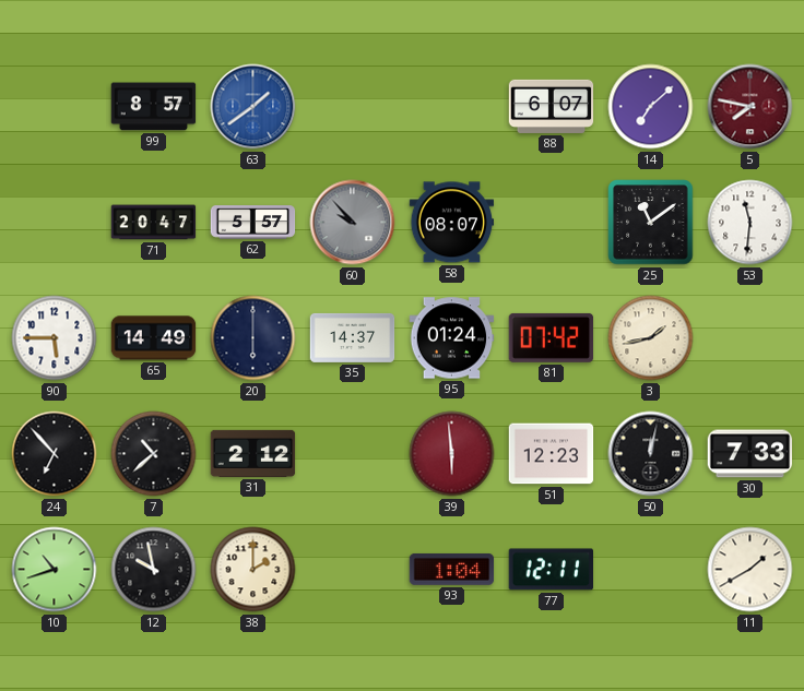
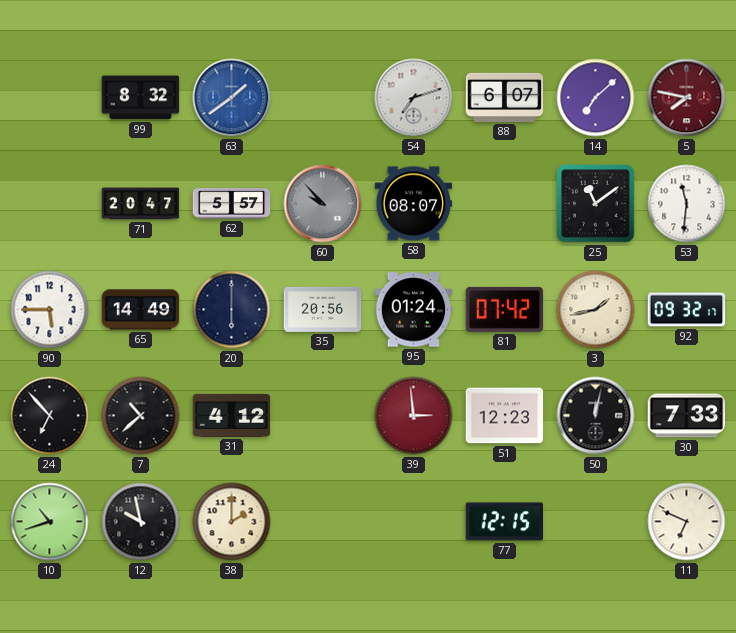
99: 8:57 -> 8:32 (141, 98)
54: none -> 7:12 (414, 98)
35: 14:37 -> 20:56 (323, 309)
92: none -> 09:32 (687, 310)
31: 2:12 -> 4:12 (232, 415)
39: 5:59 -> 2:59 (414, 416)
93: 1:04 -> none (452, 569)
77: 12:11 -> 12:15 (504, 522)
11: 1:40 -> 6:49 (687, 522)
